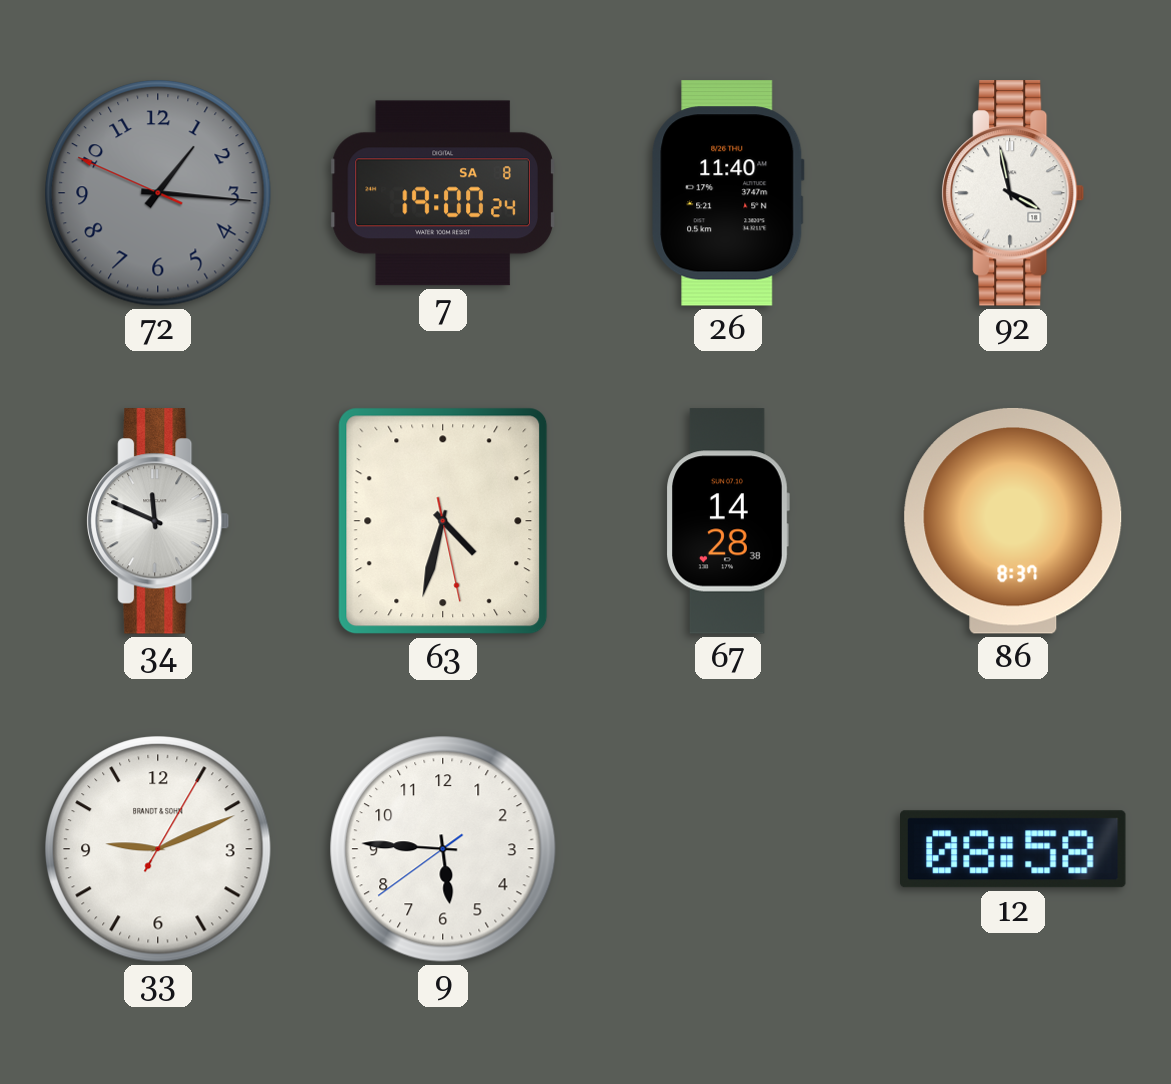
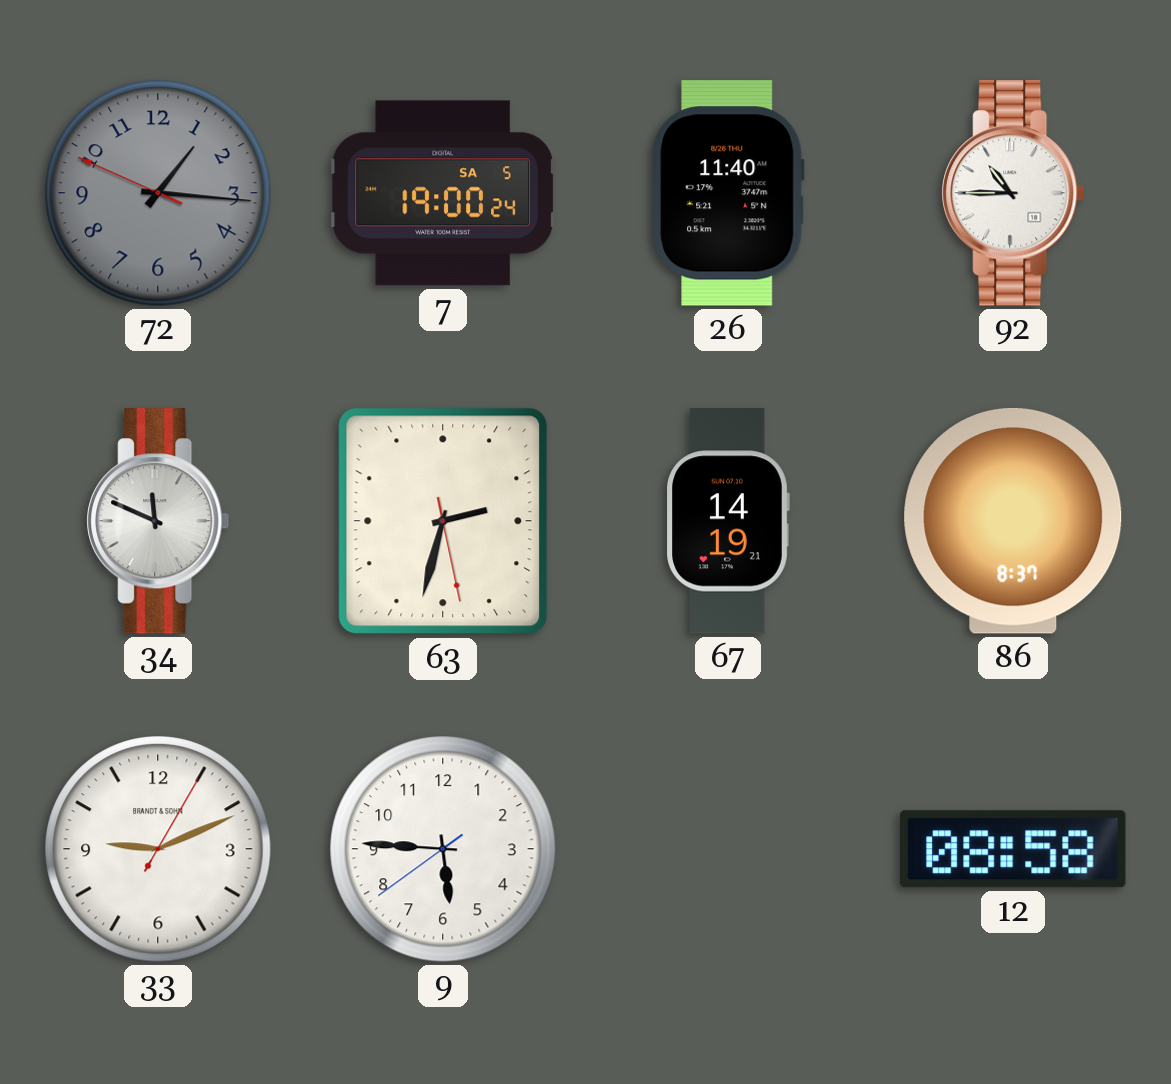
7 date: SA 8 -> SA 5 (443, 193)
92: 3:58 -> 10:45 (1013, 193)
63: 4:32 -> 2:32 (443, 521)
67: 14:28 -> 14:19 (728, 521)
